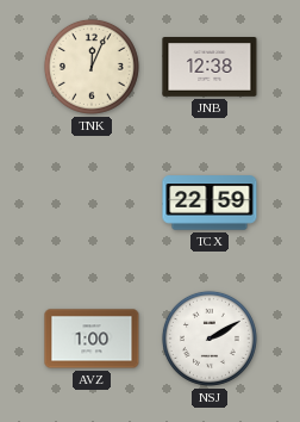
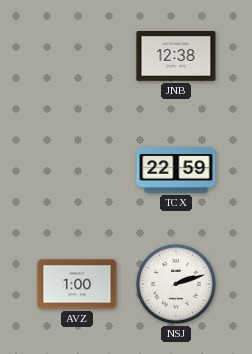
TNK: 12:04 -> none (92, 67)
NSJ: 2:10 -> 2:12 (176, 284)
